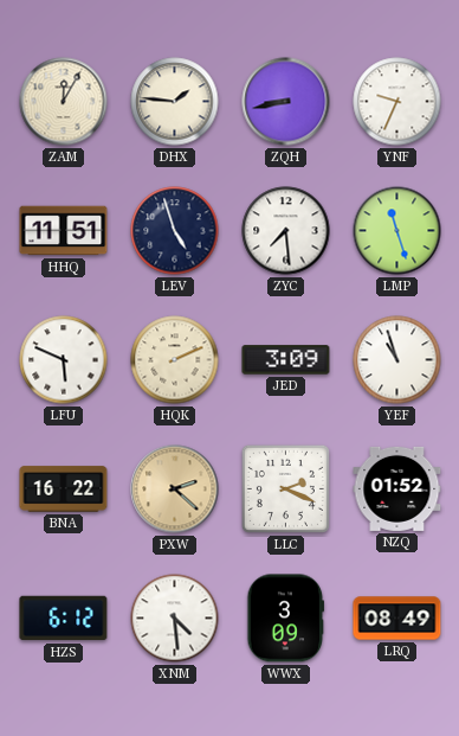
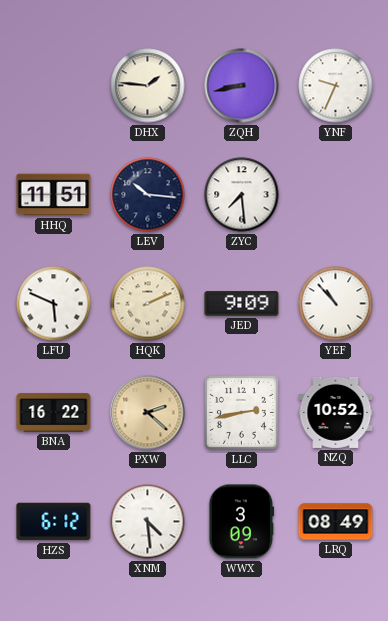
ZAM: 12:05 -> none (64, 102)
LEV: 4:57 -> 10:16 (148, 195)
LMP: 11:27 -> none (397, 231)
JED: 3:09 -> 9:09 (242, 304)
YEF: 10:57 -> 10:53 (336, 304)
LLC: 2:19 -> 2:43 (241, 412)
NZQ: 01:52 -> 10:52 (336, 412)
